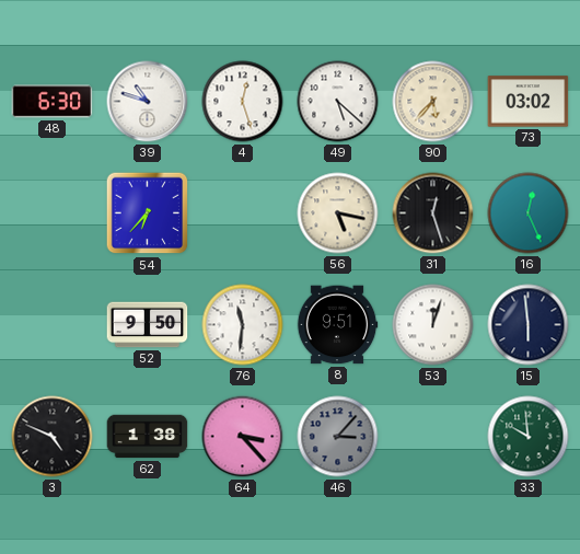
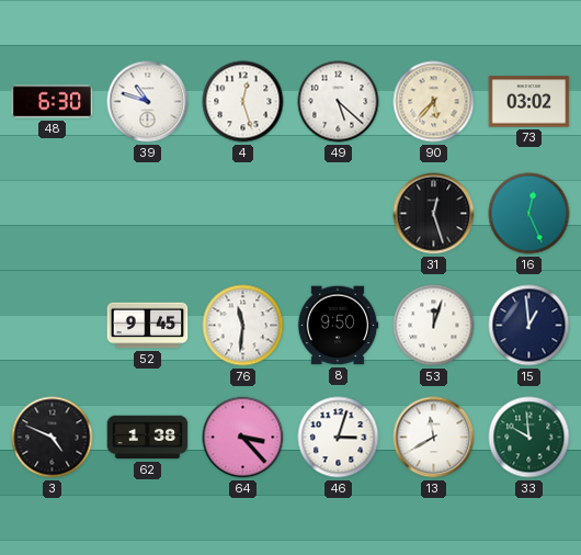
54: 6:37 -> none (148, 213)
56: 5:17 -> none (338, 213)
52: 9:50 -> 9:45 (148, 326)
8: 9:51 -> 9:50 (338, 326)
15: 5:59 -> 12:59 (529, 326)
46: 3:07 -> 3:03 (339, 438)
46 dial: grey -> white (339, 438)
13: none -> 11:40 (434, 438)
